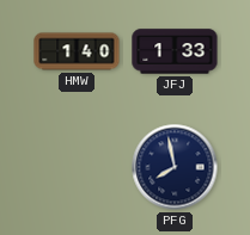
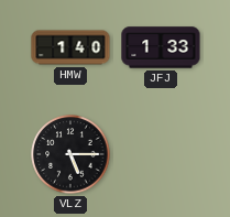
VLZ: none -> 5:15 (70, 154)
PFG: 7:58 -> none (175, 167)
